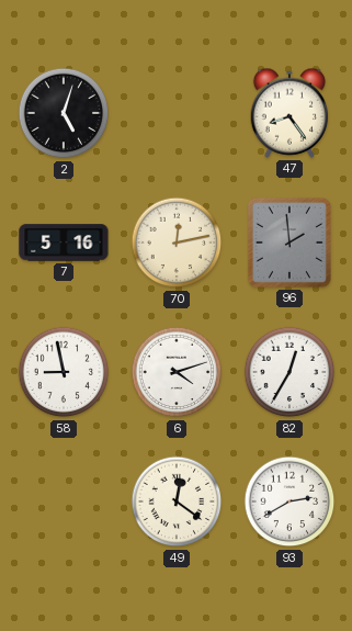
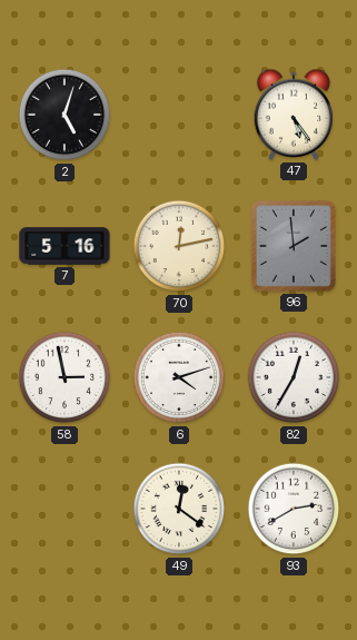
47: 8:24 -> 5:24 (294, 115)
58: 8:58 -> 2:58 (65, 377)
